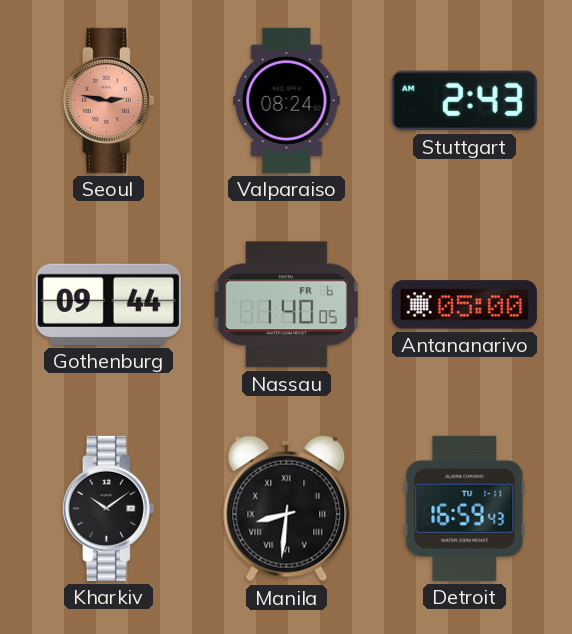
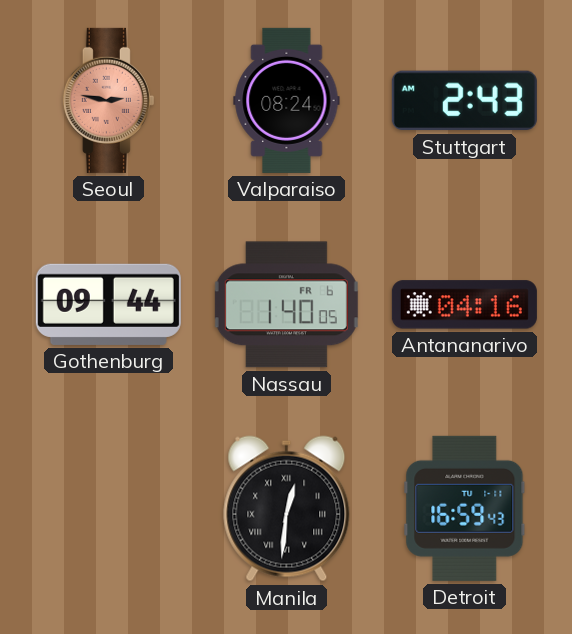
Antananarivo: 05:00 -> 04:16 (464, 305)
Kharkiv: 10:09 -> none (108, 508)
Manila: 8:31 -> 12:31 (287, 509)
